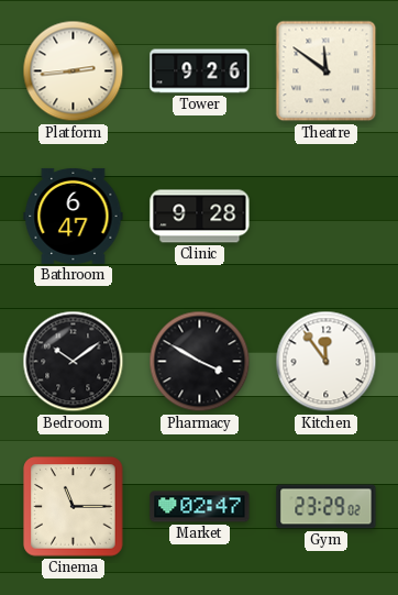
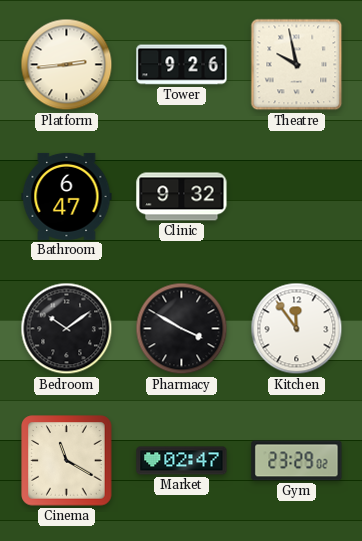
Theatre: 11:51 -> 9:58 (297, 65)
Clinic: 9:28 -> 9:32 (182, 197)
Cinema: 11:15 -> 11:20 (67, 461)
